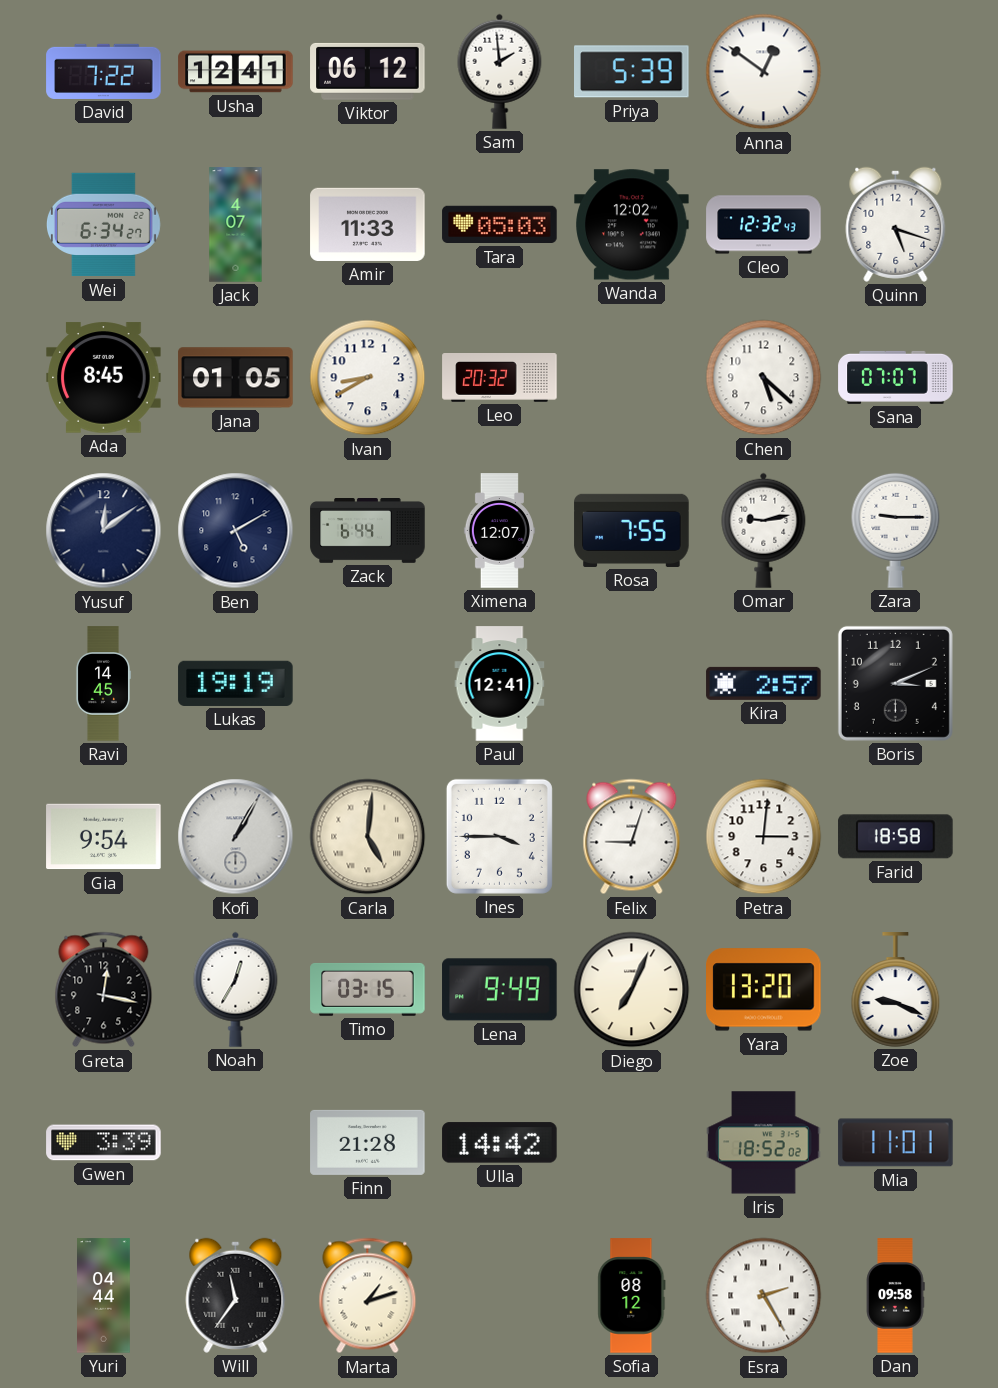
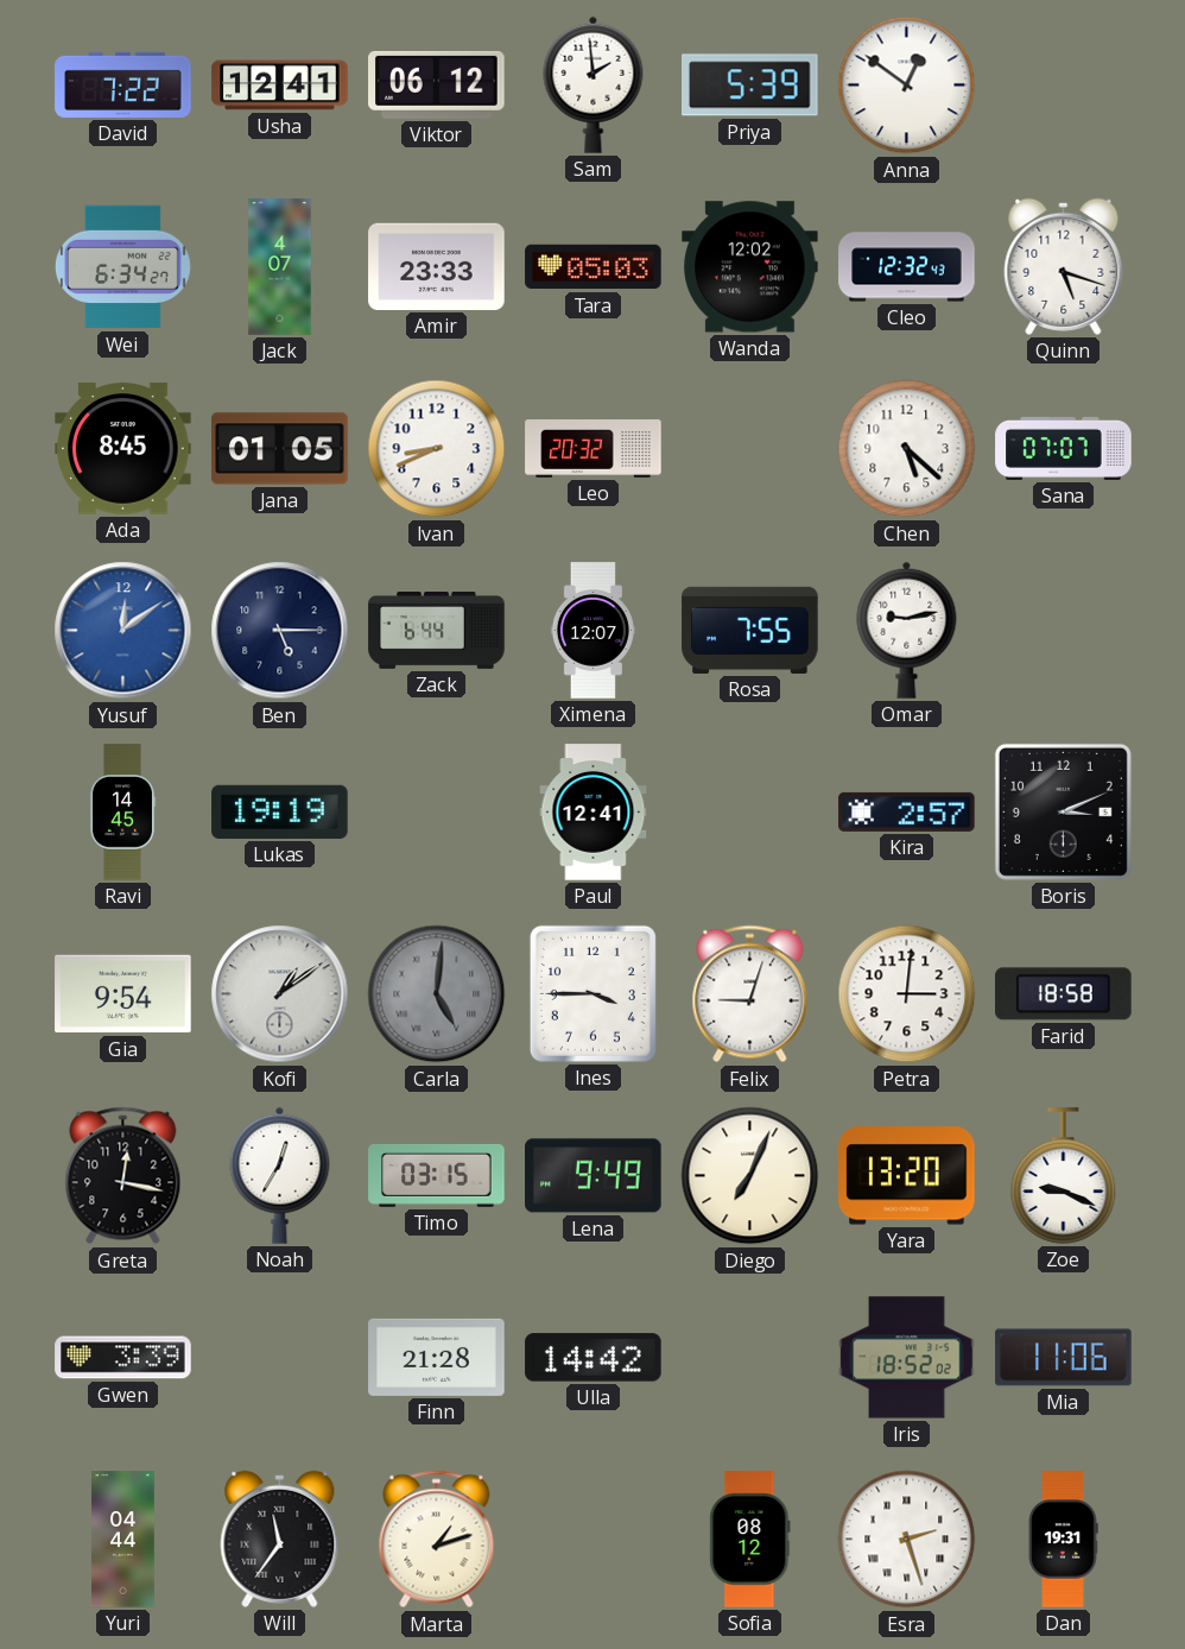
Amir: 11:33 -> 23:33 (437, 266)
Ivan: 8:40 -> 8:41 (437, 449)
Yusuf dial: navy -> blue (123, 631)
Ben: 5:10 -> 5:15 (280, 631)
Zara: 9:15 -> none (896, 530)
Kofi: 1:05 -> 1:09 (280, 994)
Carla dial: cream -> grey (437, 994)
Mia: 11:01 -> 11:06 (1064, 1358)
Esra: 2:25 -> 2:27 (907, 1540)
Dan: 09:58 -> 19:31 (1063, 1540)
